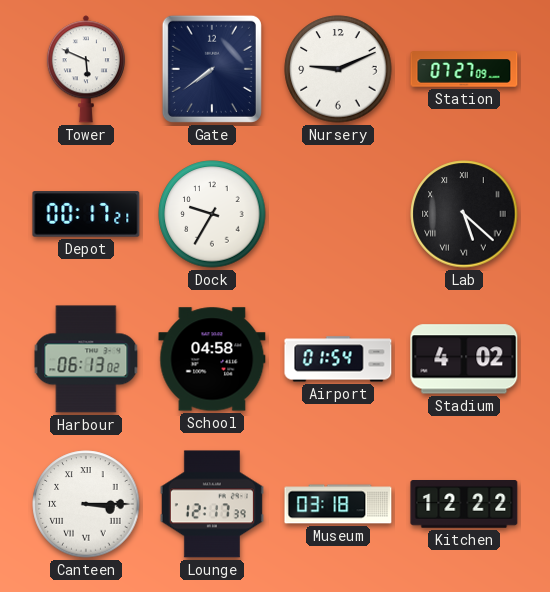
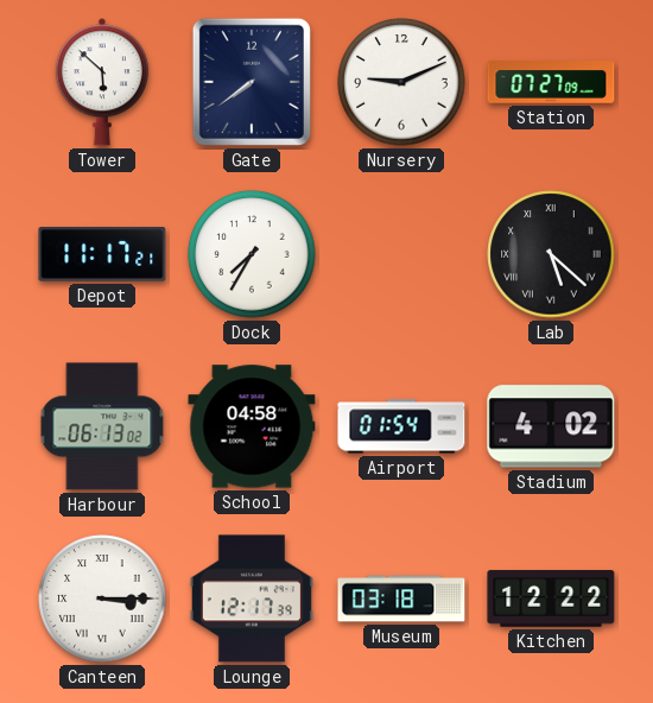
Tower: 5:49 -> 5:52 (102, 82)
Depot: 00:17 -> 11:17 (102, 254)
Dock: 9:35 -> 7:35 (252, 254)
